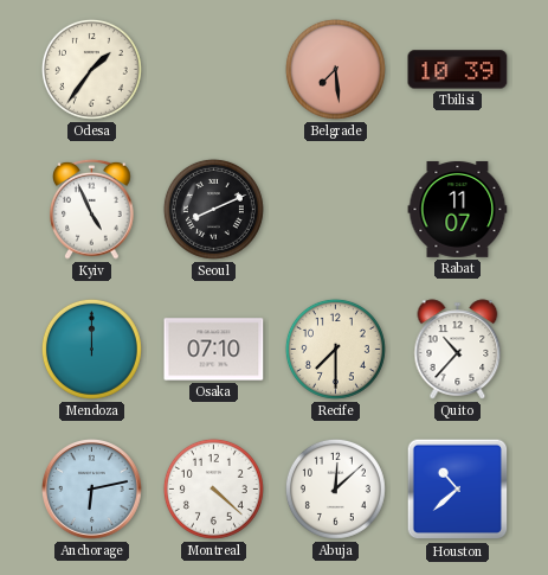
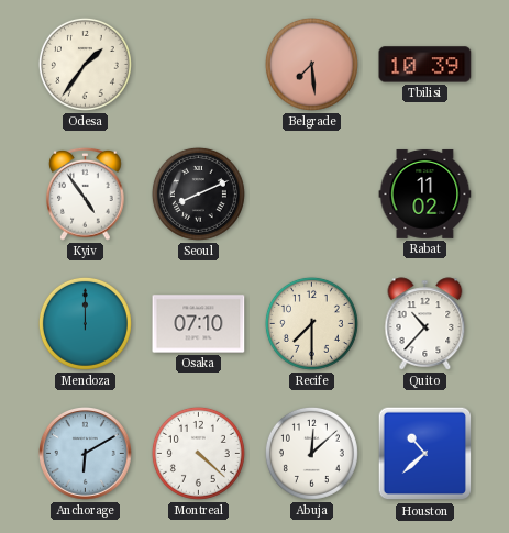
Kyiv: 4:56 -> 4:54 (86, 193)
Rabat: 11:07 -> 11:02 (425, 195)
Anchorage: 6:13 -> 6:10 (86, 454)
